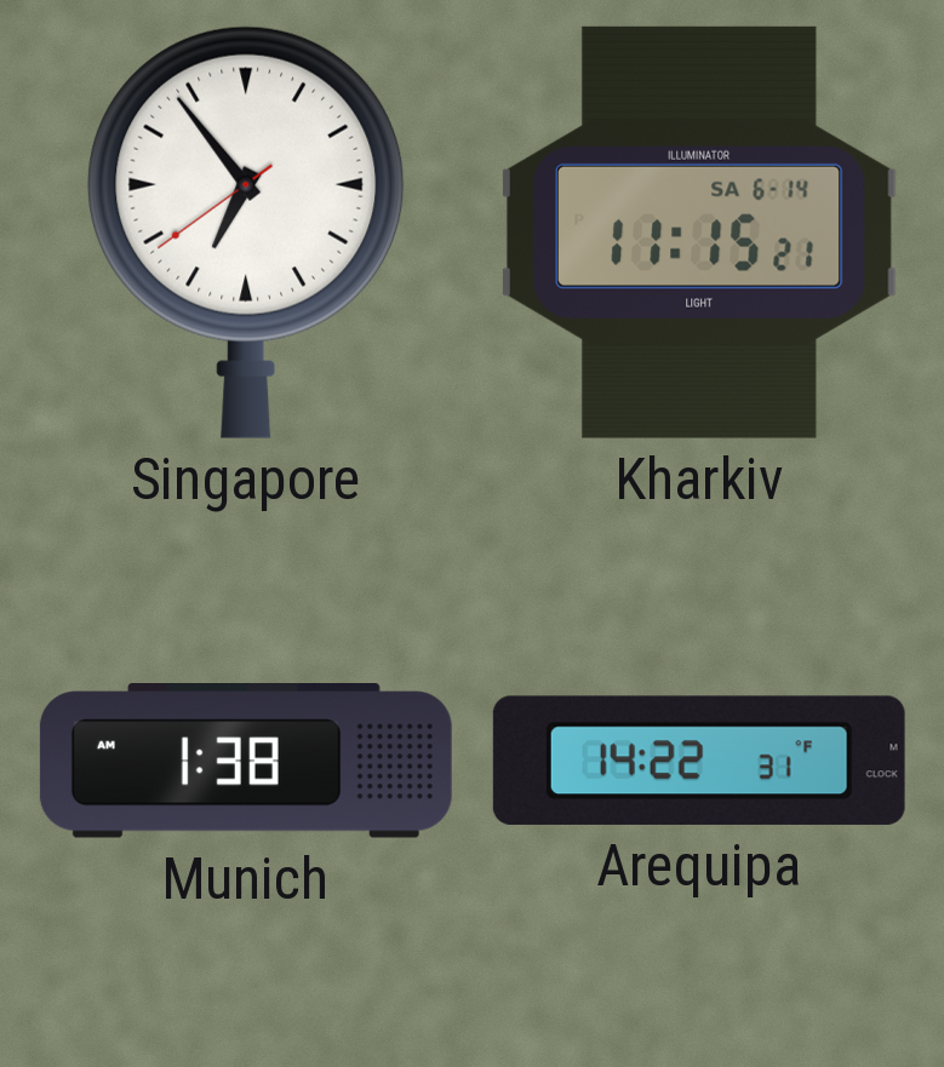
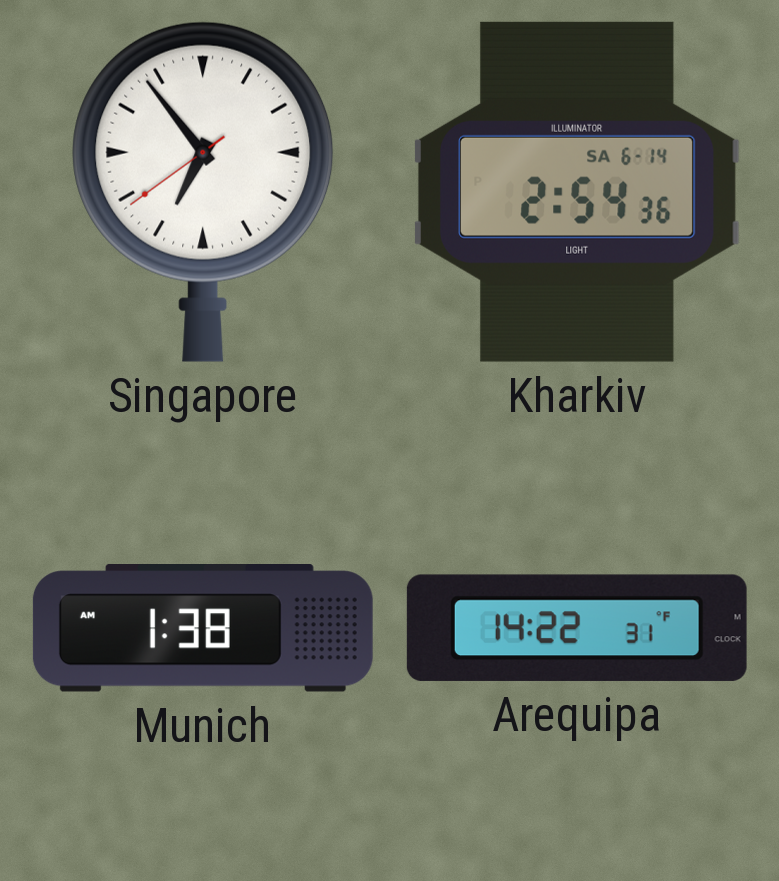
Kharkiv: 11:15 -> 2:54 (577, 192)
